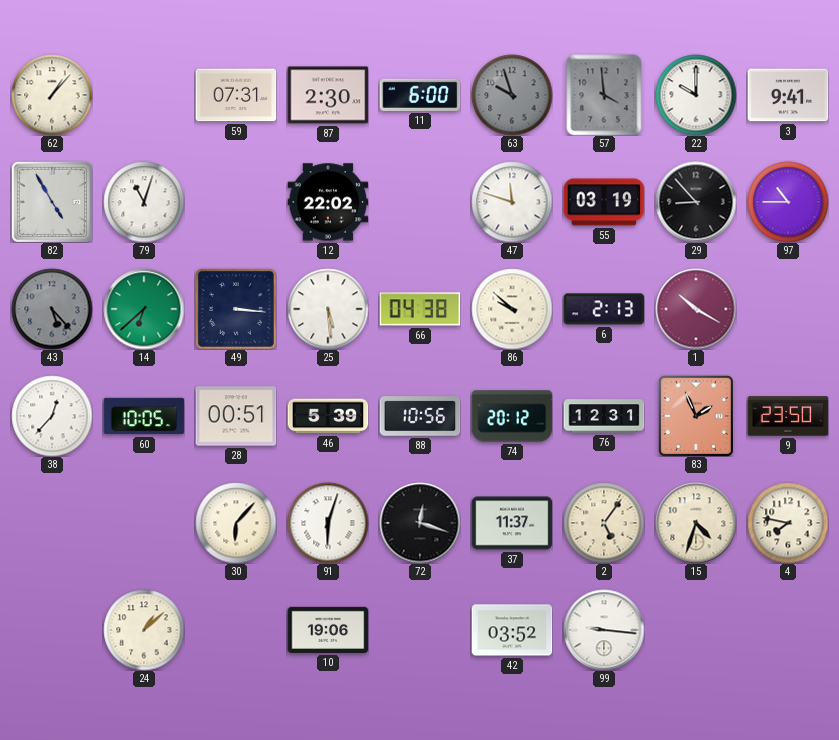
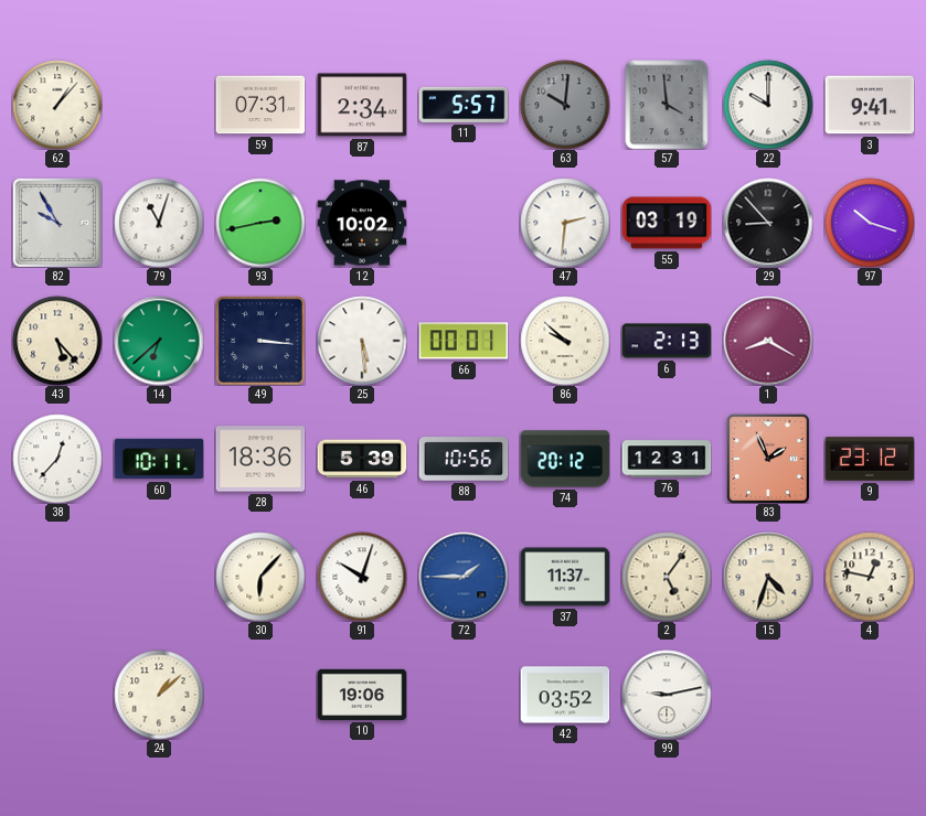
87: 2:30 -> 2:34 (362, 105)
11: 6:00 -> 5:57 (464, 105)
63: 9:57 -> 10:01 (565, 105)
82: 4:55 -> 9:55 (57, 223)
93: none -> 2:43 (260, 223)
12: 22:02 -> 10:02 (362, 223)
47: 11:48 -> 2:31 (565, 223)
97: 10:45 -> 10:18 (870, 223)
43 dial: grey -> cream (57, 341)
66: 04:38 -> 00:01 (464, 341)
1: 10:20 -> 8:20 (768, 341)
60: 10:05 -> 10:11 (159, 459)
28: 00:51 -> 18:36 (260, 459)
9: 23:50 -> 23:12 (870, 459)
91: 6:03 -> 10:03 (362, 577)
72: 12:18 -> 1:45 (464, 577)
72 dial: black -> blue (464, 577)
4: 7:47 -> 12:47 (870, 577)
99: 9:16 -> 9:13 (667, 695)
